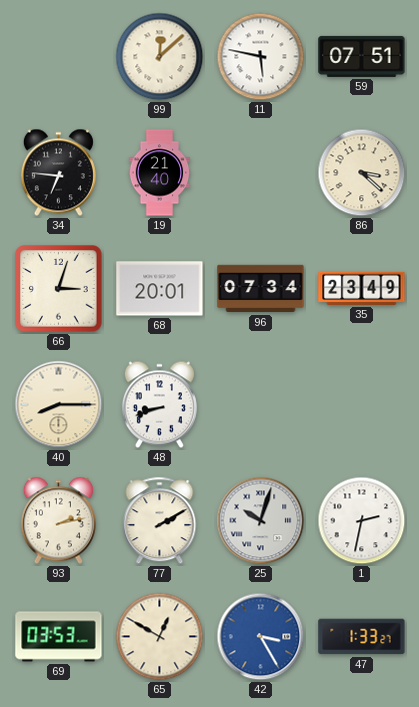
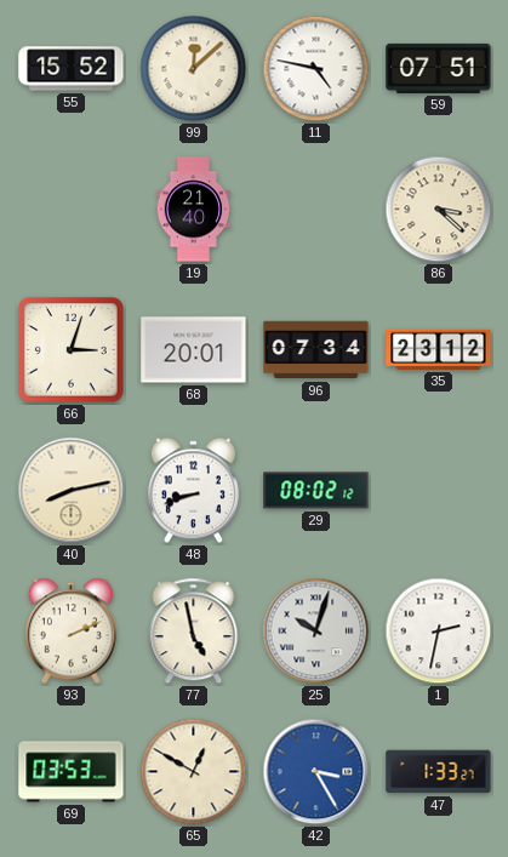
55: none -> 15:52 (72, 69)
11: 5:47 -> 4:47 (316, 69)
34: 6:46 -> none (58, 173)
35: 23:49 -> 23:12 (439, 349)
40: 8:15 -> 8:13 (72, 491)
29: none -> 08:02 (316, 491)
93: 2:13 -> 2:11 (70, 632)
77: 2:10 -> 4:58 (194, 632)
